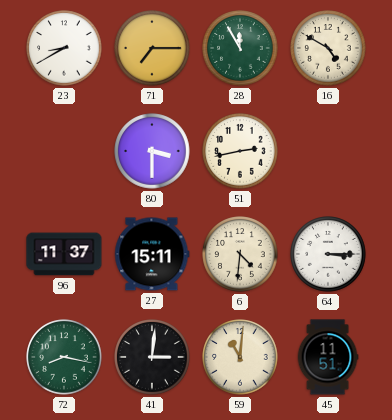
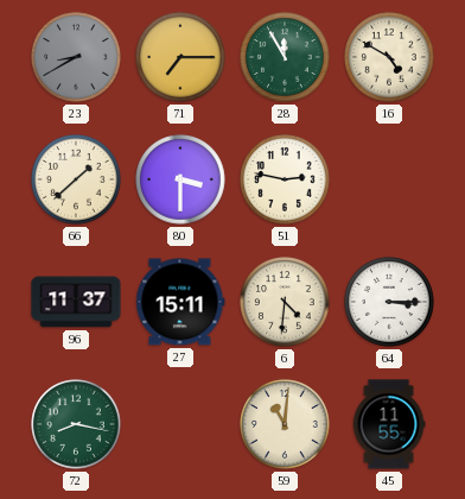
23 dial: white -> grey (76, 57)
66: none -> 1:38 (76, 179)
51: 2:43 -> 2:47 (285, 179)
41: 3:01 -> none (152, 357)
45: 11:51 -> 11:55 (389, 424)
